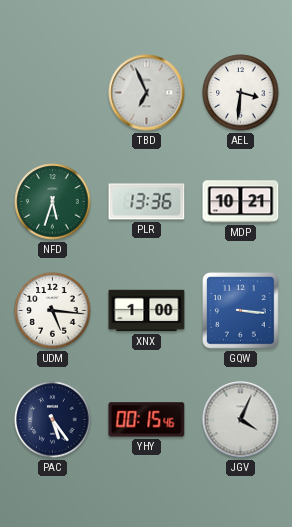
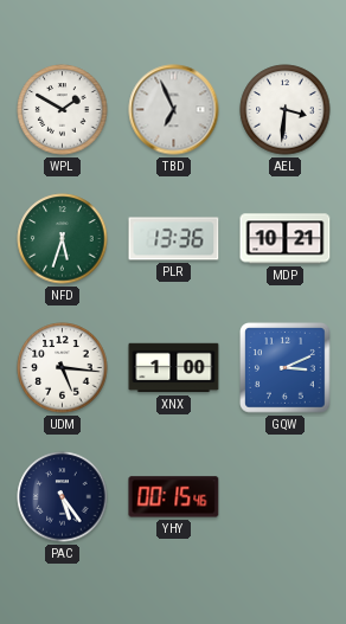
WPL: none -> 1:50 (63, 110)
GQW: 3:16 -> 3:11 (286, 368)
JGV: 4:04 -> none (241, 420)
